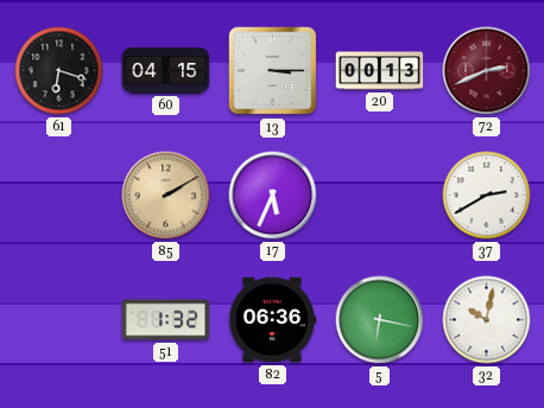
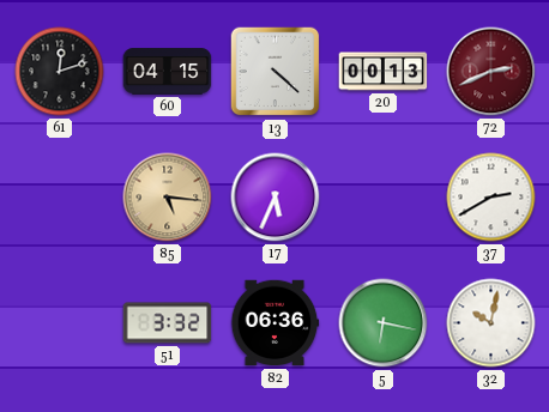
61: 6:18 -> 12:12 (60, 72)
13: 3:15 -> 4:22 (276, 72)
85: 2:10 -> 5:16 (168, 198)
51: 1:32 -> 3:32 (168, 323)
